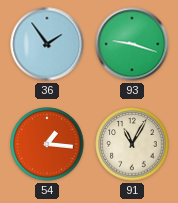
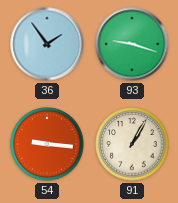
54: 1:16 -> 9:16 (47, 144)
91: 11:05 -> 1:05 (132, 144)
